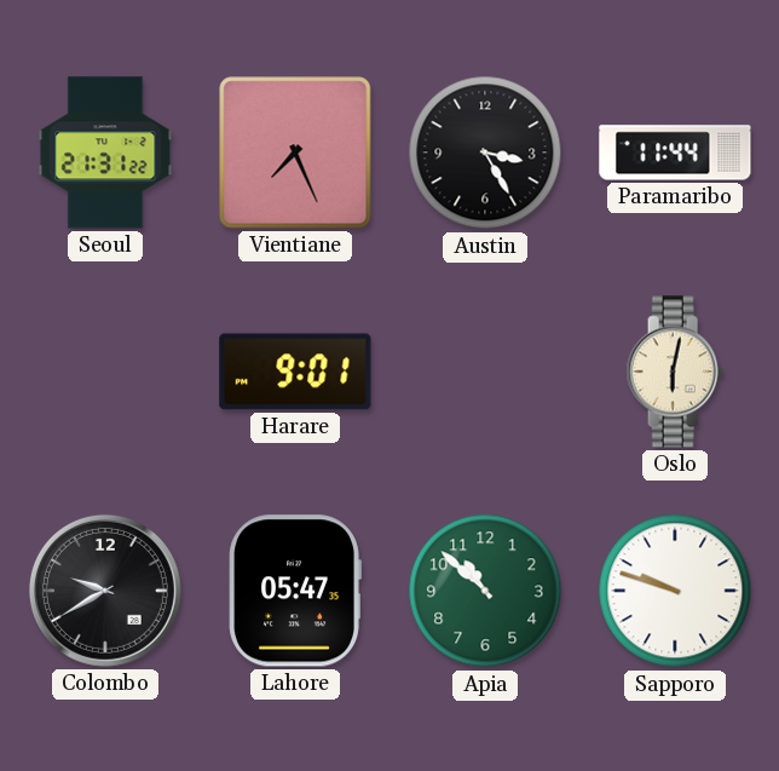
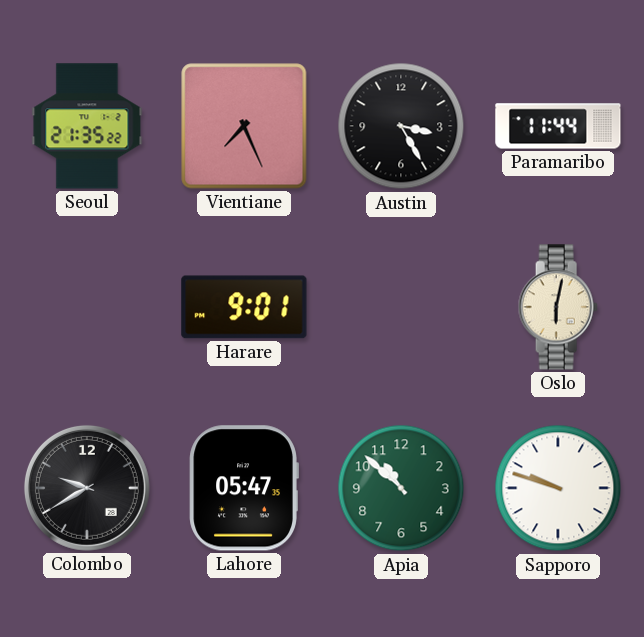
Seoul: 21:31 -> 21:35 (87, 126)
